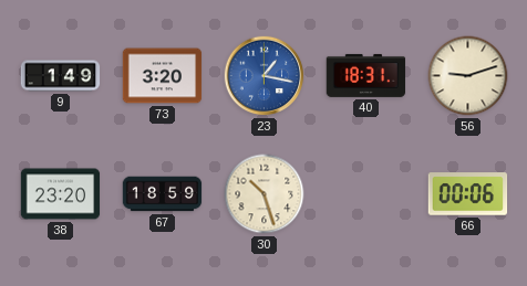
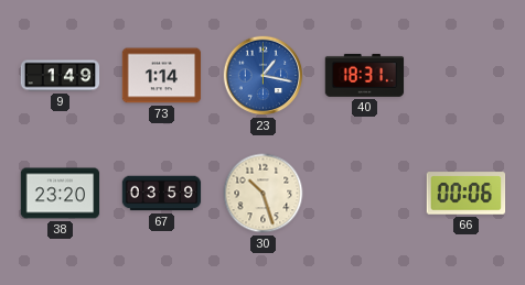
73: 3:20 -> 1:14 (162, 76)
56: 9:12 -> none (468, 76)
67: 18:59 -> 03:59 (162, 194)
